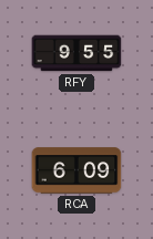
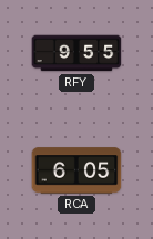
RCA: 6:09 -> 6:05 (76, 170)
